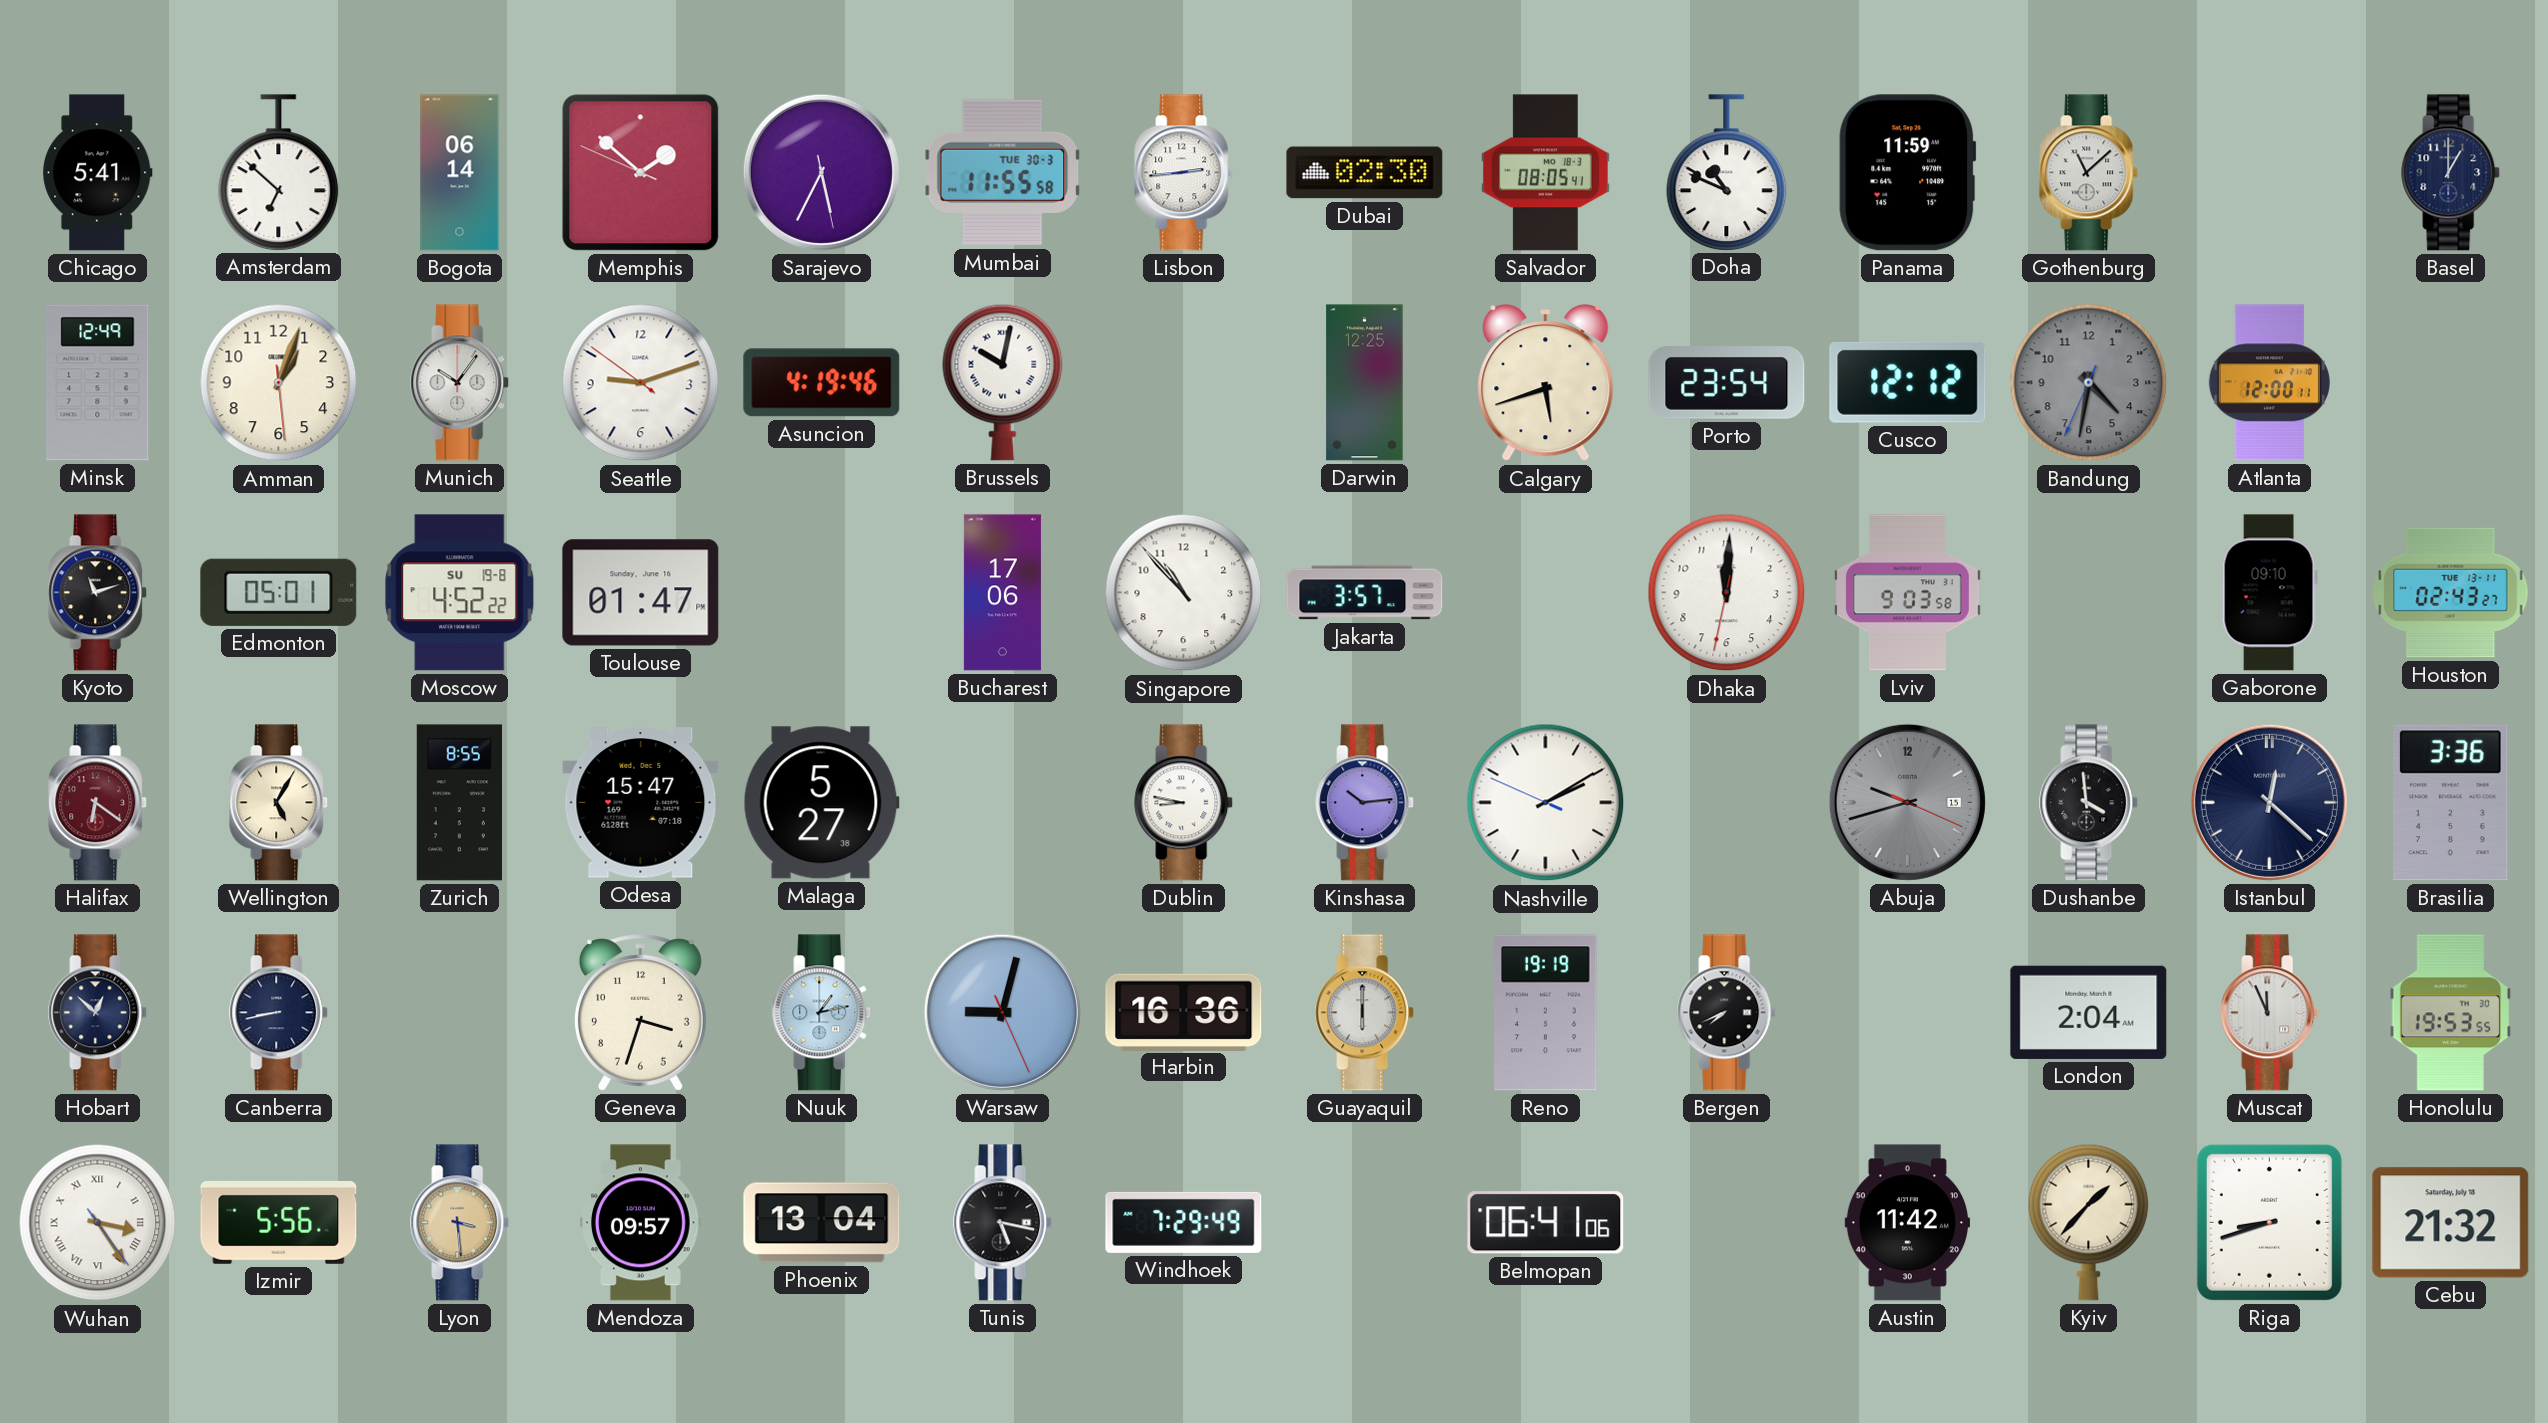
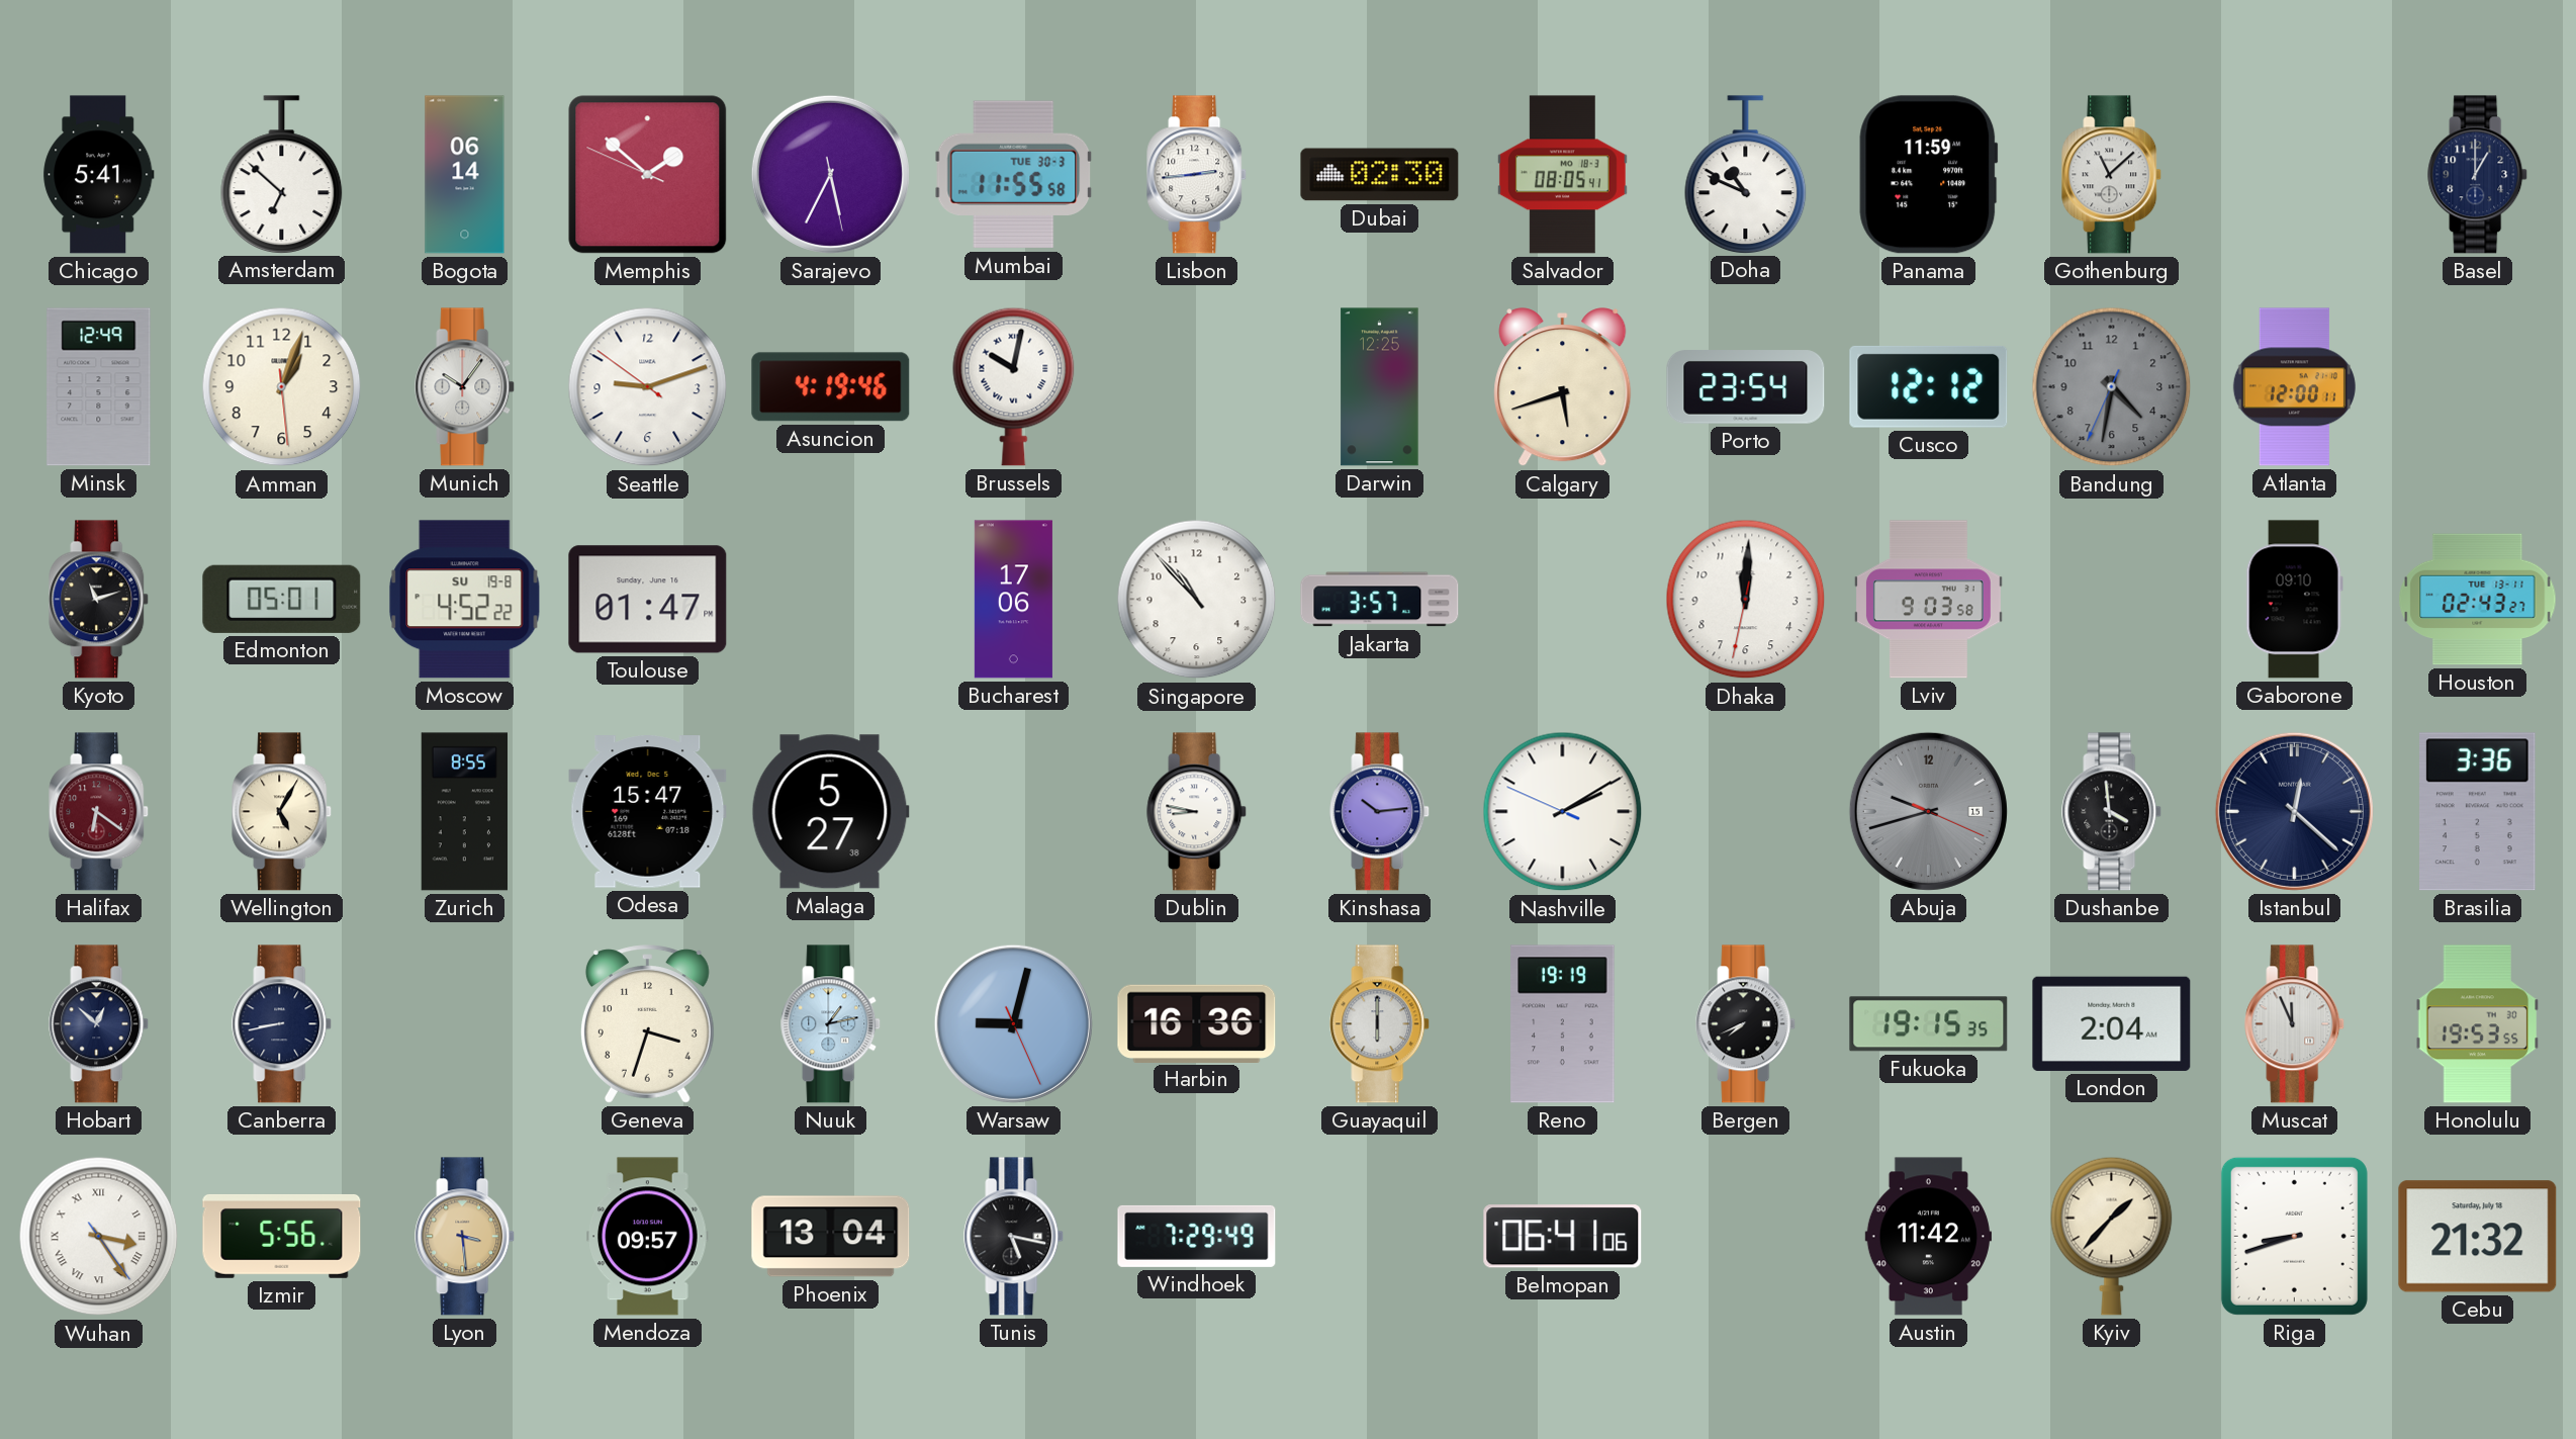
Fukuoka: none -> 19:15 (1929, 1024)
